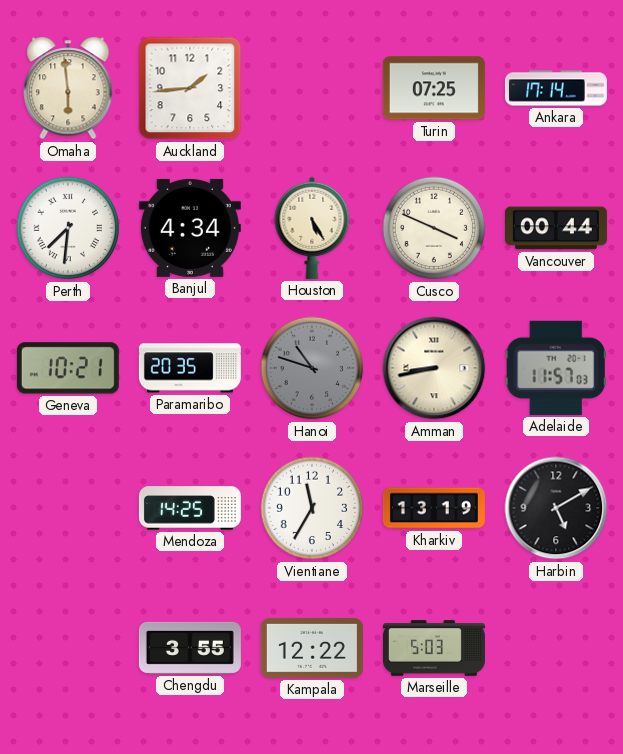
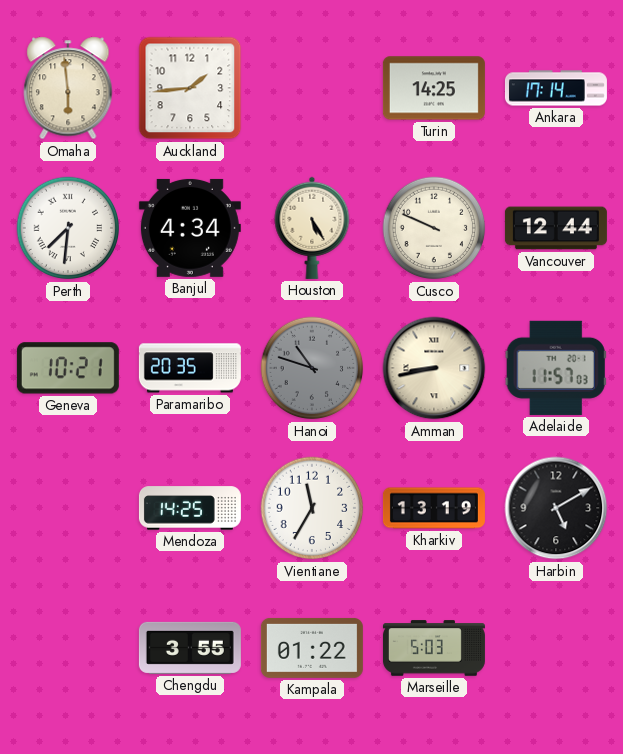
Turin: 07:25 -> 14:25 (434, 88)
Cusco: 3:49 -> 9:49 (434, 228)
Vancouver: 00:44 -> 12:44 (556, 228)
Kampala: 12:22 -> 01:22 (312, 648)
